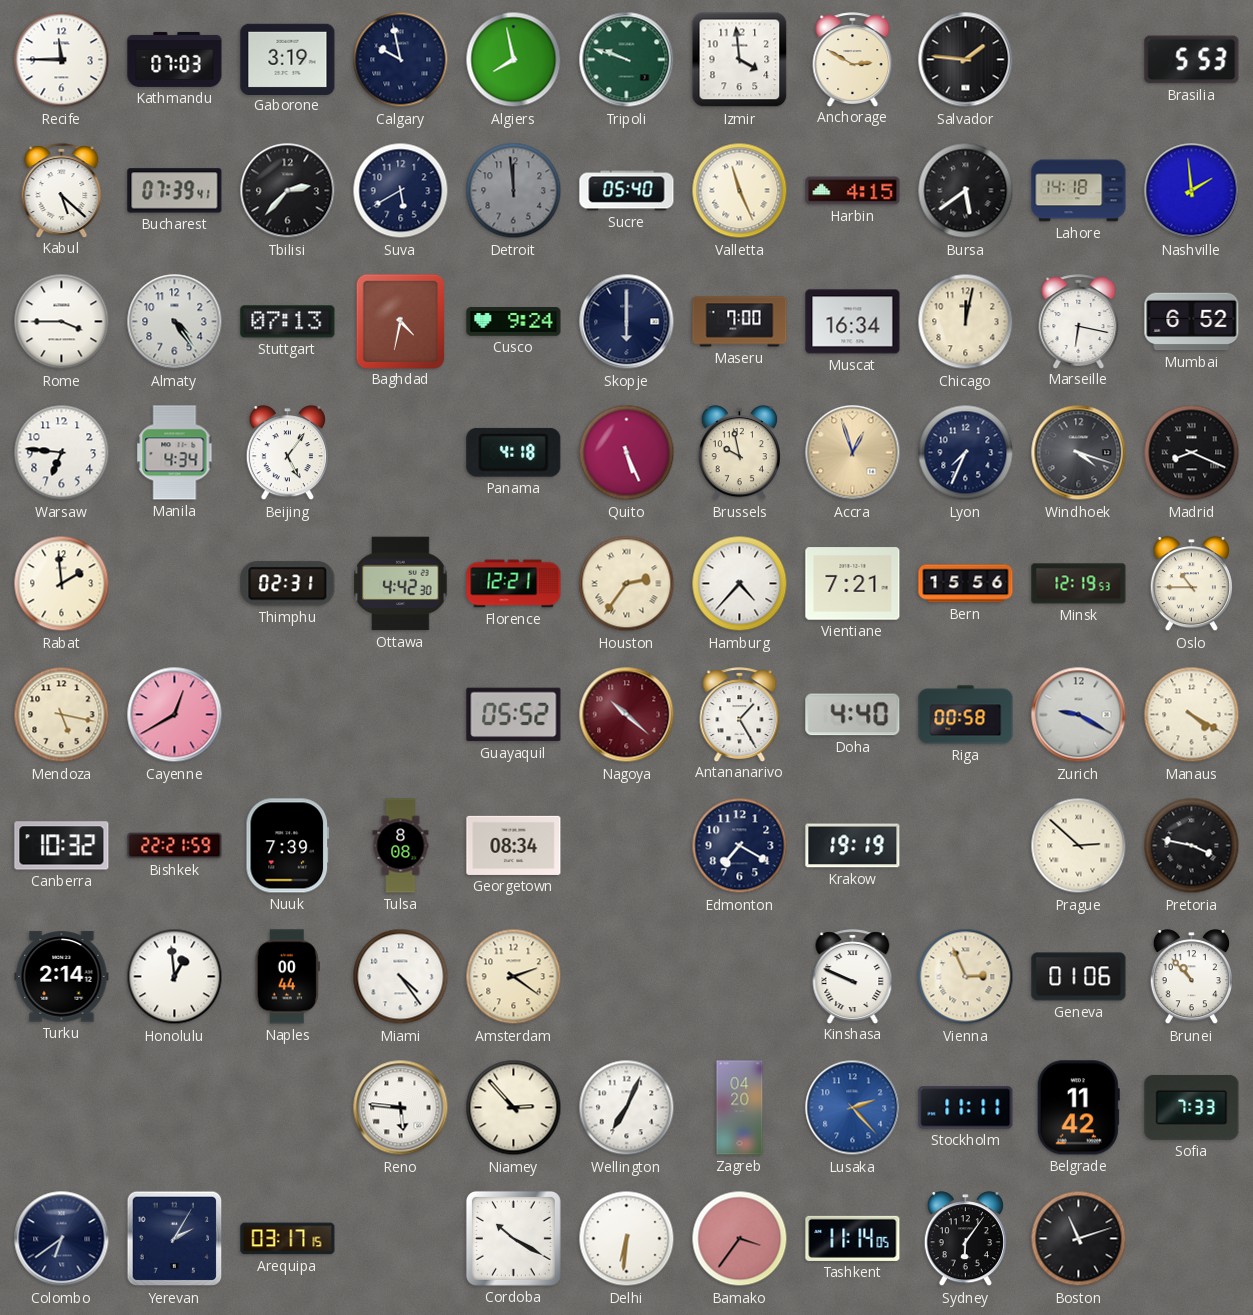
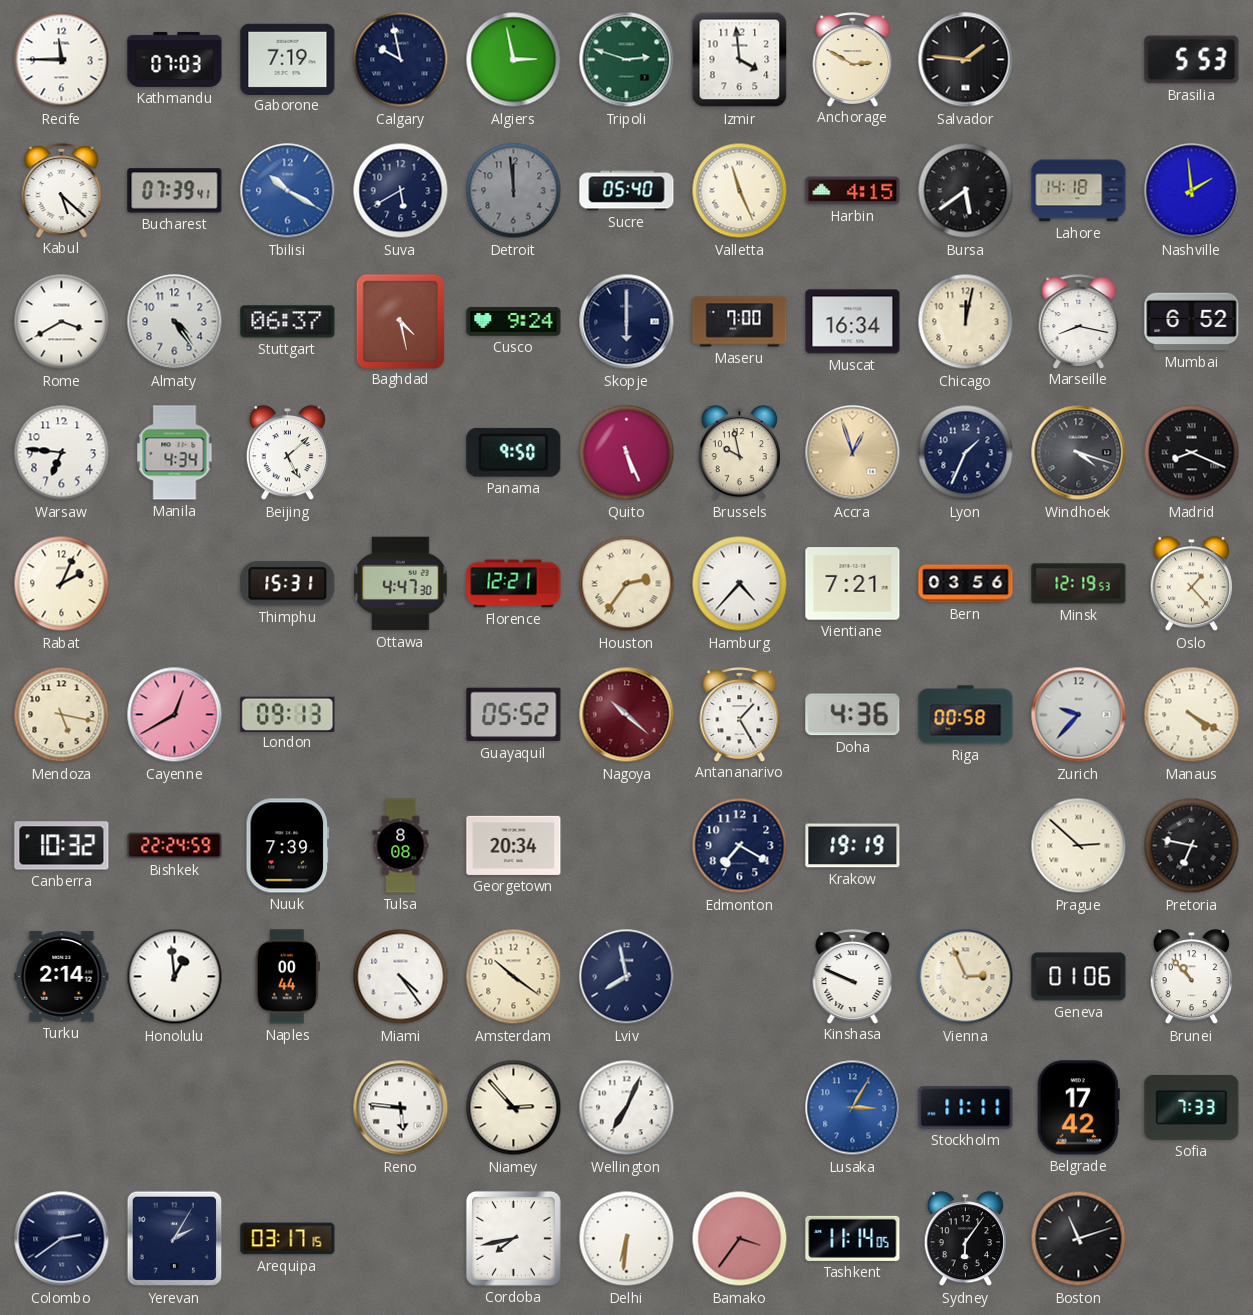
Gaborone: 3:19 -> 7:19 (288, 59)
Algiers: 7:58 -> 2:58 (514, 60)
Tripoli: 9:48 -> 2:48 (627, 60)
Tbilisi: 2:37 -> 10:20 (288, 191)
Tbilisi dial: black -> blue (288, 191)
Rome: 3:45 -> 3:40 (62, 322)
Stuttgart: 07:13 -> 06:37 (288, 322)
Baghdad: 4:32 -> 4:28 (400, 321)
Marseille: 6:17 -> 8:17 (1079, 321)
Beijing: 5:06 -> 5:08 (287, 453)
Panama: 4:18 -> 9:50 (514, 452)
Lyon: 7:34 -> 1:34 (966, 453)
Rabat: 1:59 -> 2:04 (62, 584)
Thimphu: 02:31 -> 15:31 (288, 584)
Ottawa: 4:42 -> 4:47 (401, 584)
Bern: 15:56 -> 03:56 (966, 584)
Oslo: 10:45 -> 1:23 (1191, 584)
London: none -> 09:13 (288, 714)
Doha: 4:40 -> 4:36 (853, 715)
Zurich: 9:20 -> 9:37 (1079, 715)
Bishkek: 22:21 -> 22:24 (175, 846)
Georgetown: 08:34 -> 20:34 (514, 845)
Pretoria: 3:47 -> 6:47 (1192, 846)
Amsterdam: 2:21 -> 10:21 (514, 977)
Lviv: none -> 7:58 (627, 977)
Zagreb: 04:20 -> none (740, 1108)
Lusaka: 2:23 -> 3:05 (853, 1108)
Belgrade: 11:42 -> 17:42 (1078, 1108)
Colombo: 6:39 -> 2:39 (62, 1239)
Cordoba: 10:20 -> 7:43 (513, 1238)
